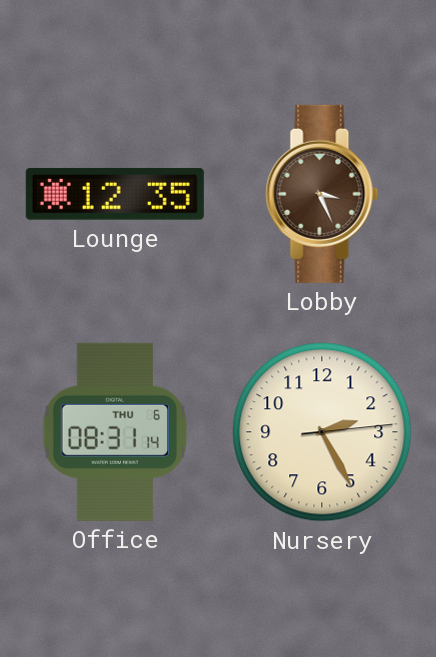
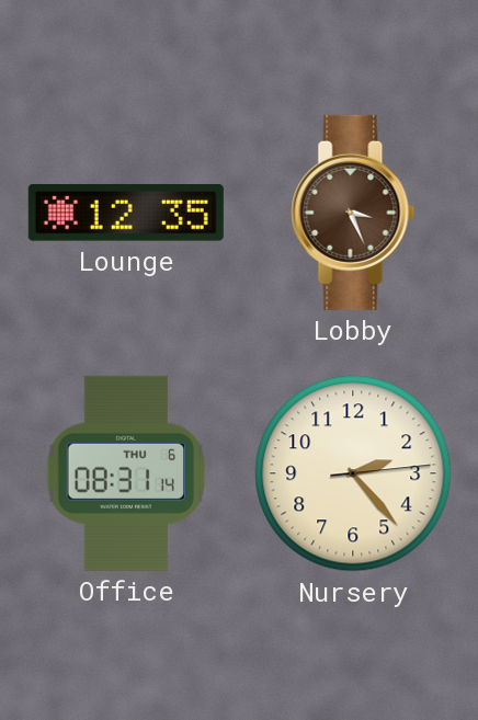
Nursery: 2:25 -> 2:23 (353, 473)
